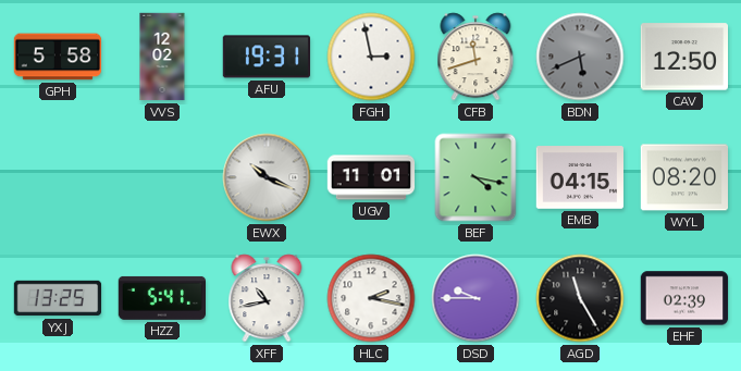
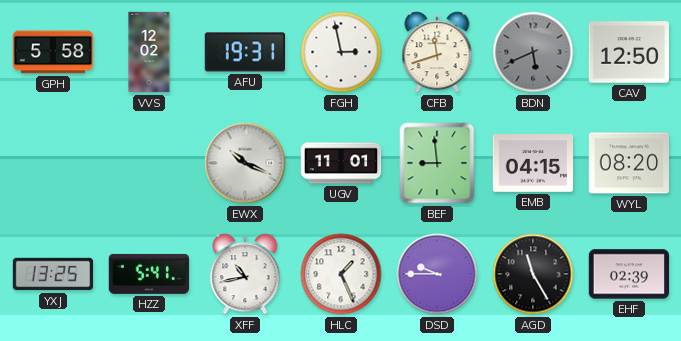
BEF: 4:17 -> 8:59 (437, 163)
HLC: 2:17 -> 1:26 (341, 274)
